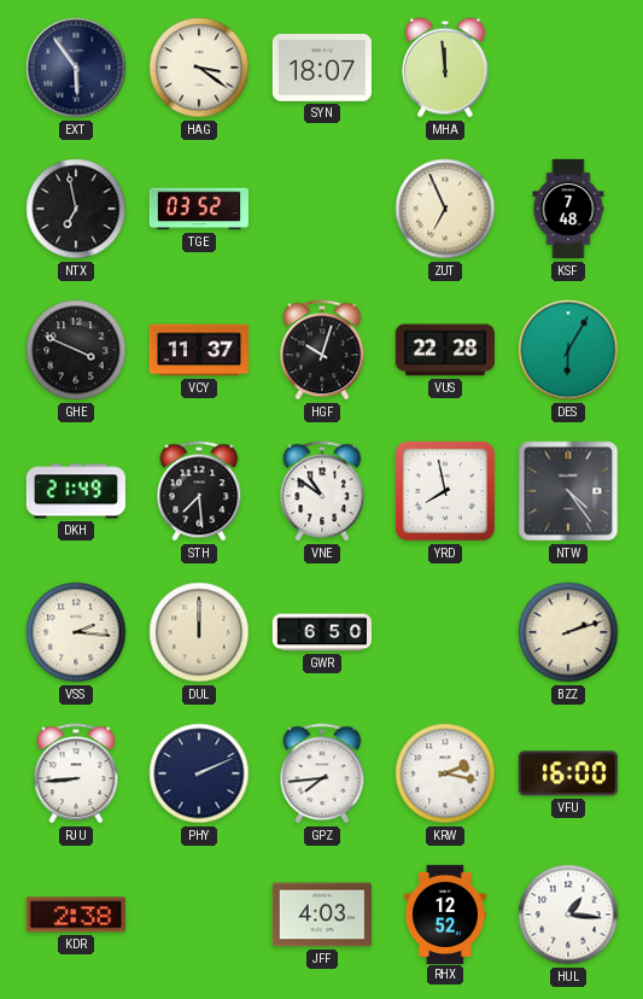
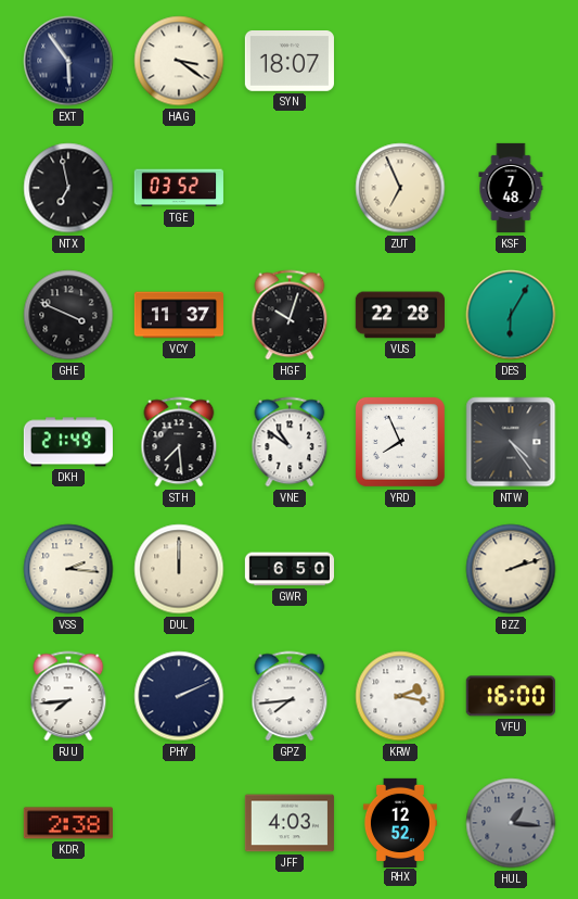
MHA: 11:59 -> none (445, 68)
YRD: 7:58 -> 7:56 (400, 442)
RJU: 8:44 -> 7:44 (68, 696)
HUL dial: white -> grey (511, 823)
